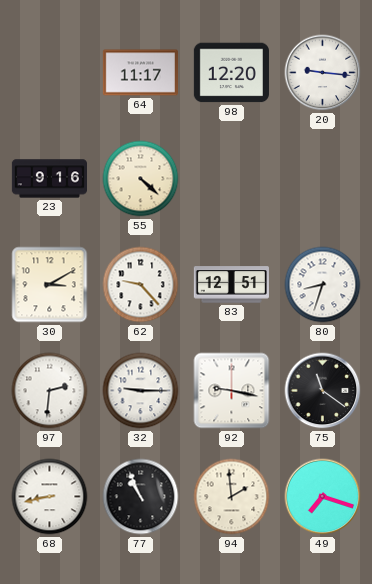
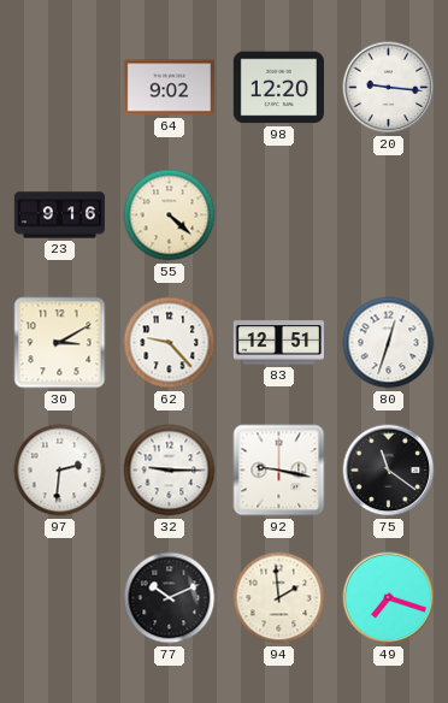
64: 11:17 -> 9:02 (169, 88)
80: 8:33 -> 12:33 (389, 343)
68: 8:43 -> none (50, 497)
77: 10:56 -> 10:11 (170, 598)
